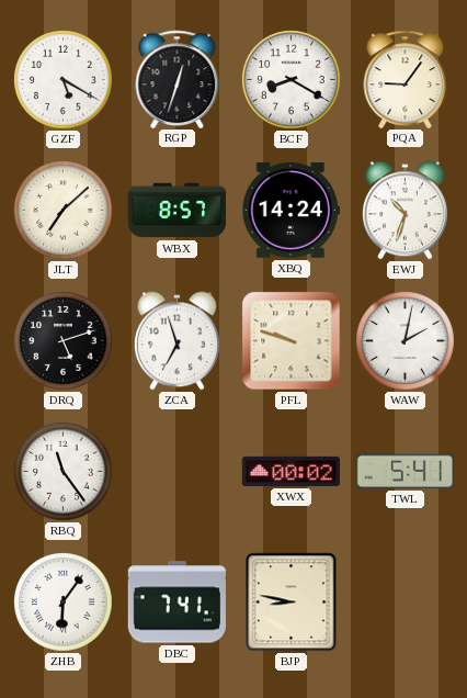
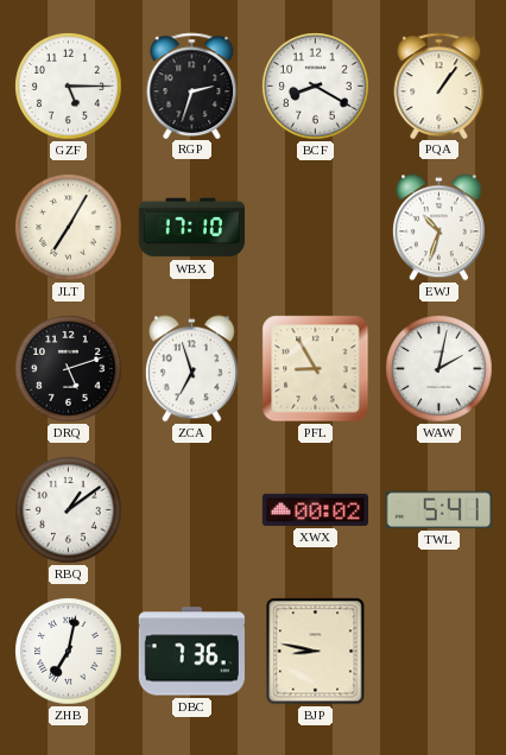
GZF: 5:20 -> 5:15 (69, 87)
RGP: 12:33 -> 2:33 (192, 85)
PQA: 9:06 -> 1:06 (439, 85)
JLT: 7:08 -> 7:05 (69, 228)
WBX: 8:57 -> 17:10 (192, 228)
XBQ: 14:24 -> none (291, 211)
PFL: 9:48 -> 8:55 (316, 369)
RBQ: 11:24 -> 1:09 (69, 510)
ZHB: 6:06 -> 7:02 (69, 652)
DBC: 7:41 -> 7:36 (191, 652)
